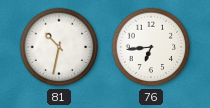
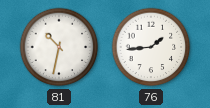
76: 6:44 -> 1:44 (151, 47)
